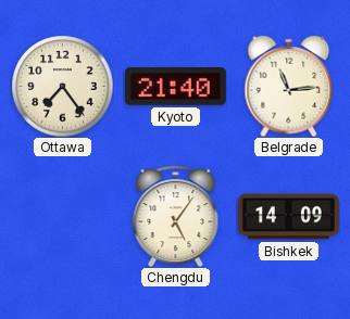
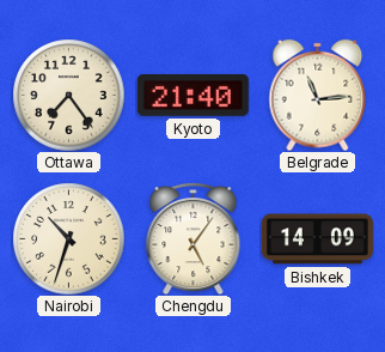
Nairobi: none -> 10:33 (68, 238)
